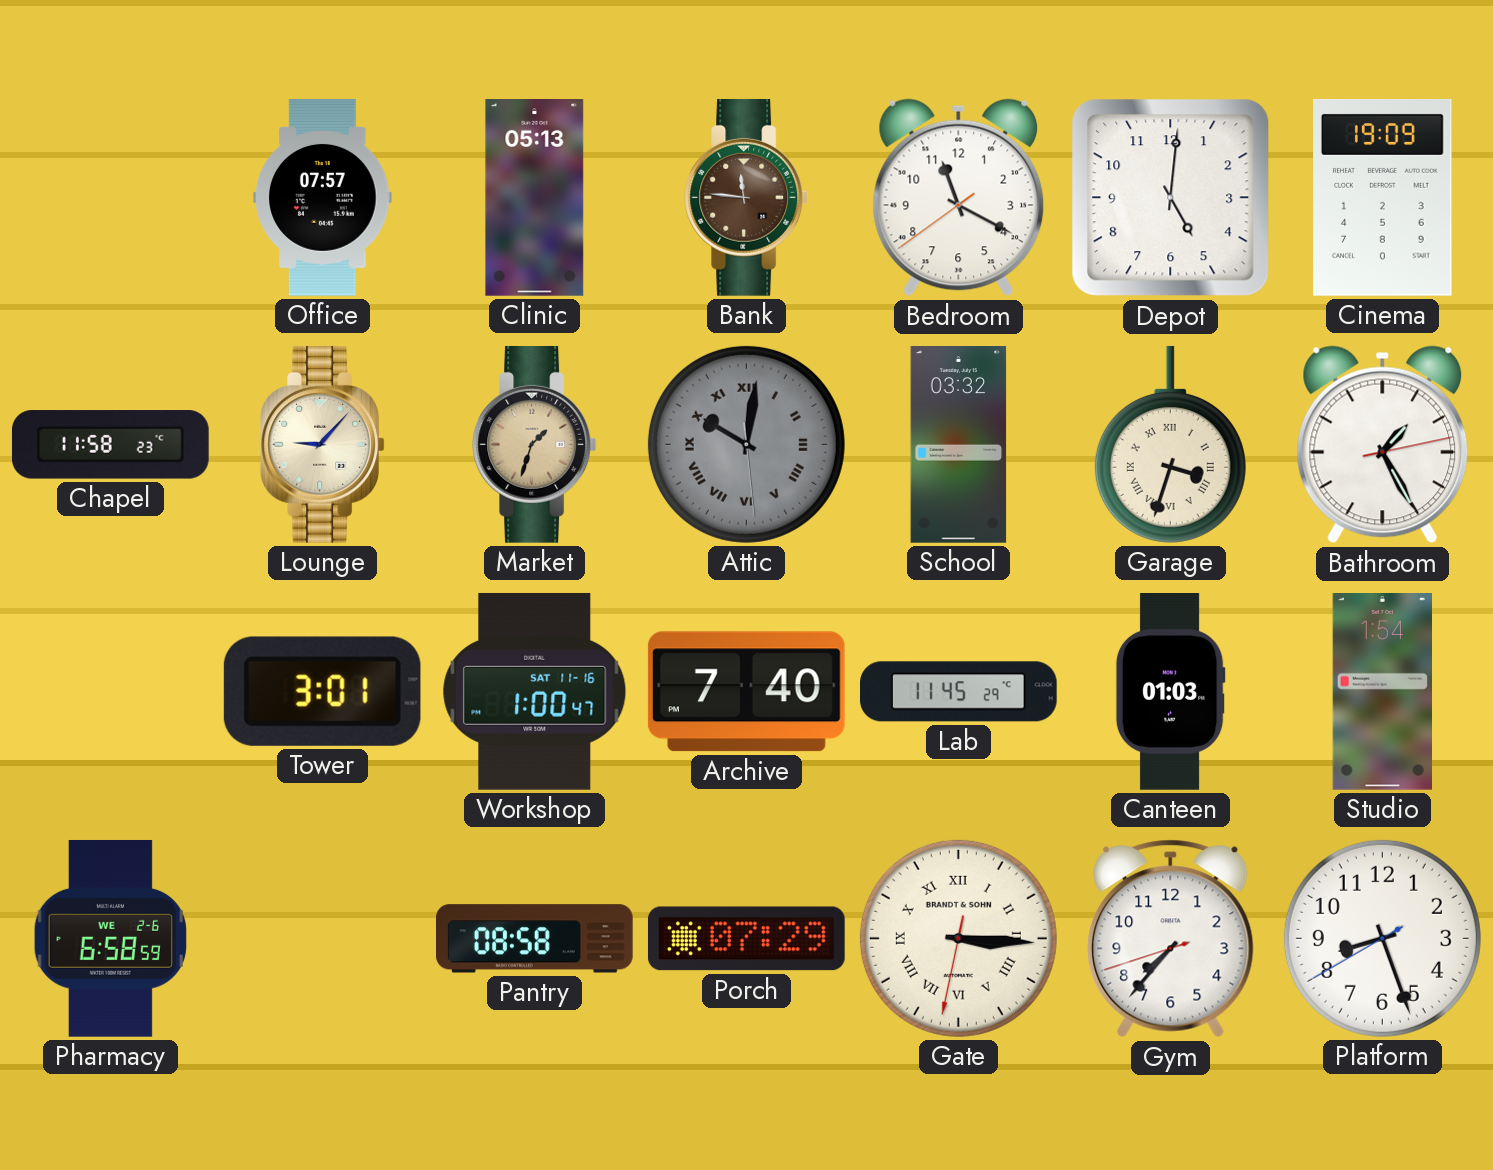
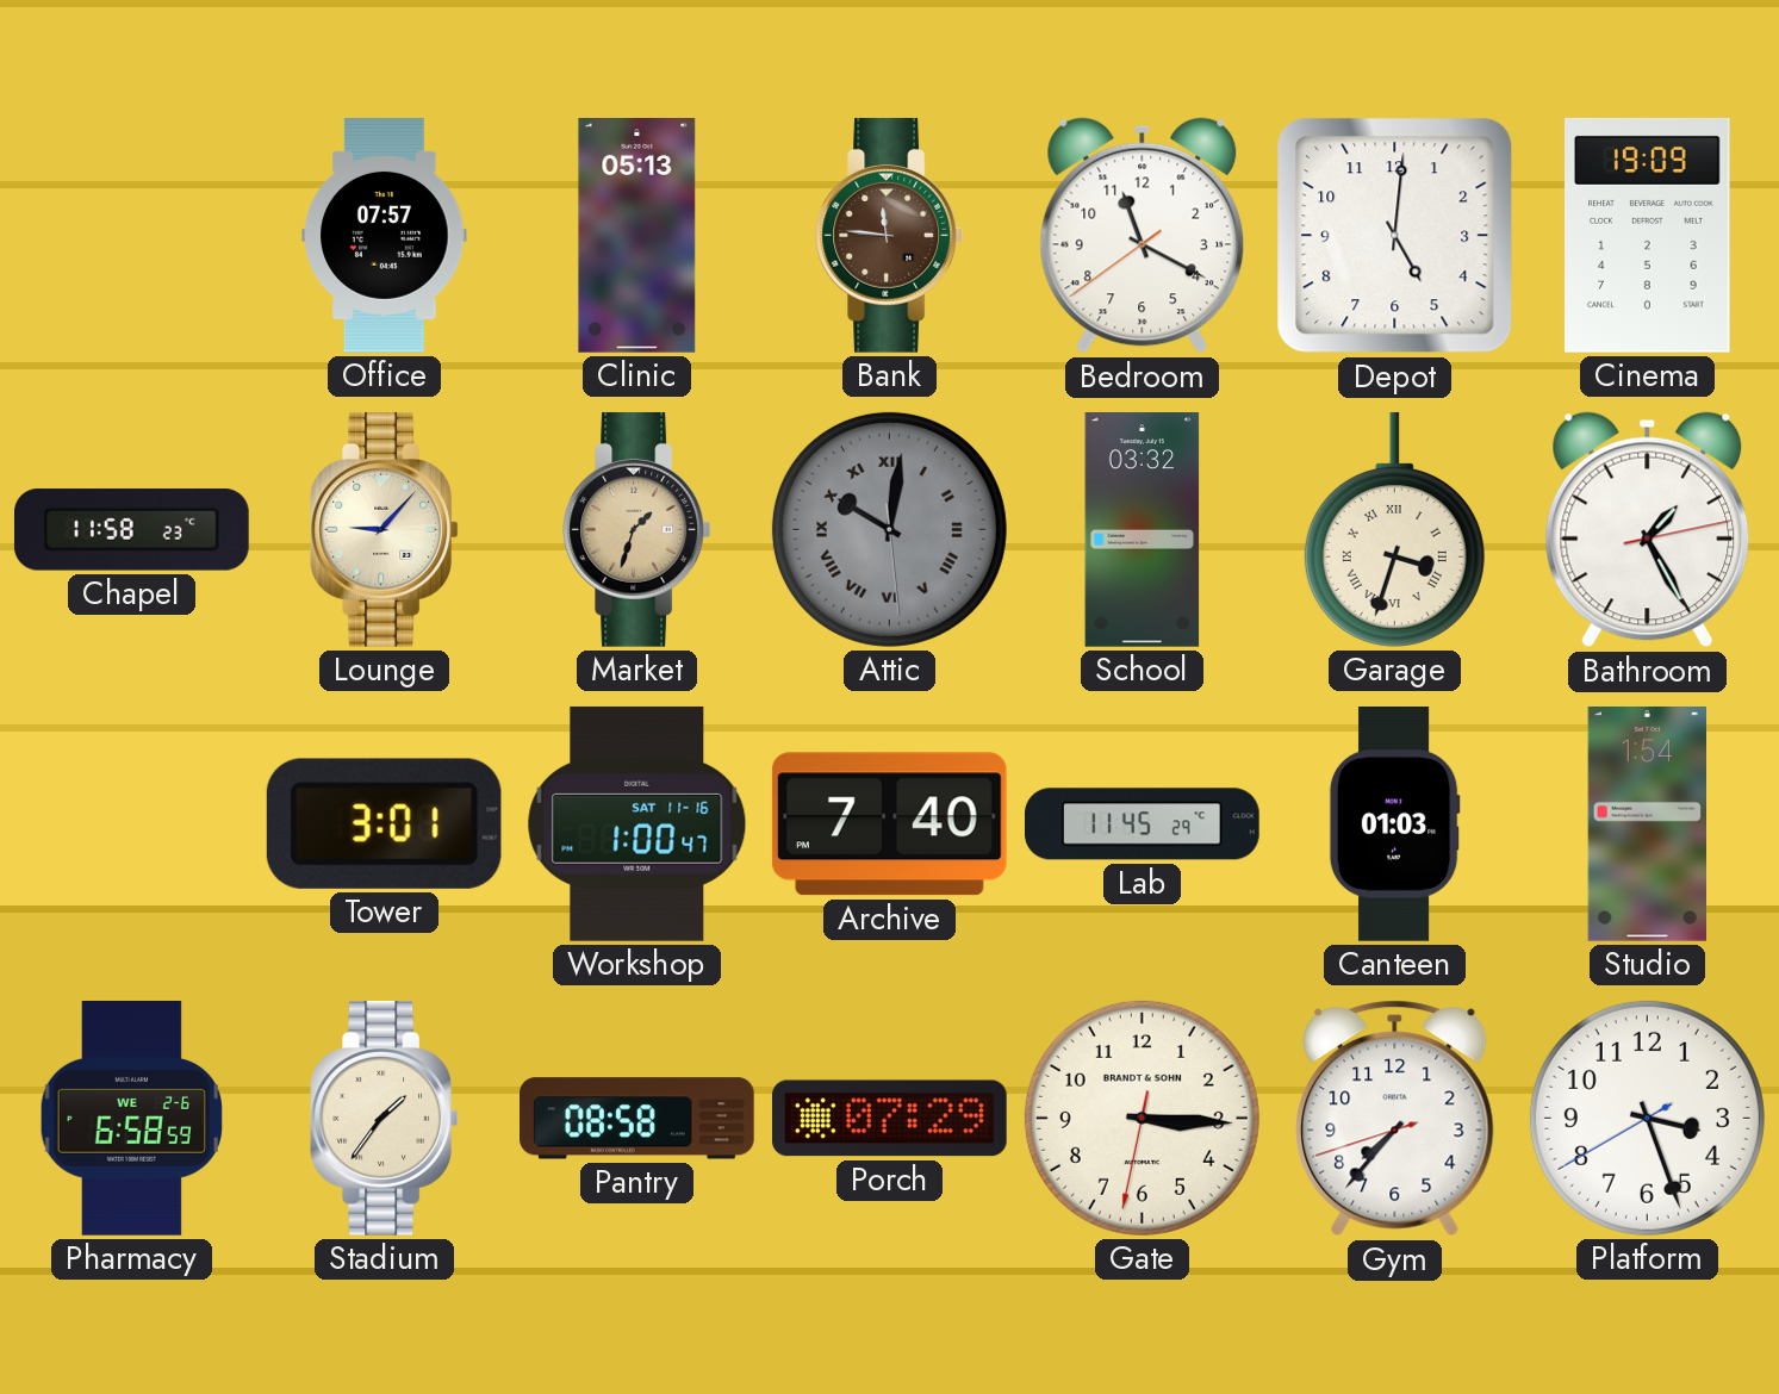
Stadium: none -> 1:36 (384, 1118)
Gate numerals: Roman -> Arabic (1142, 1118)
Platform: 8:26 -> 3:26 (1647, 1118)
